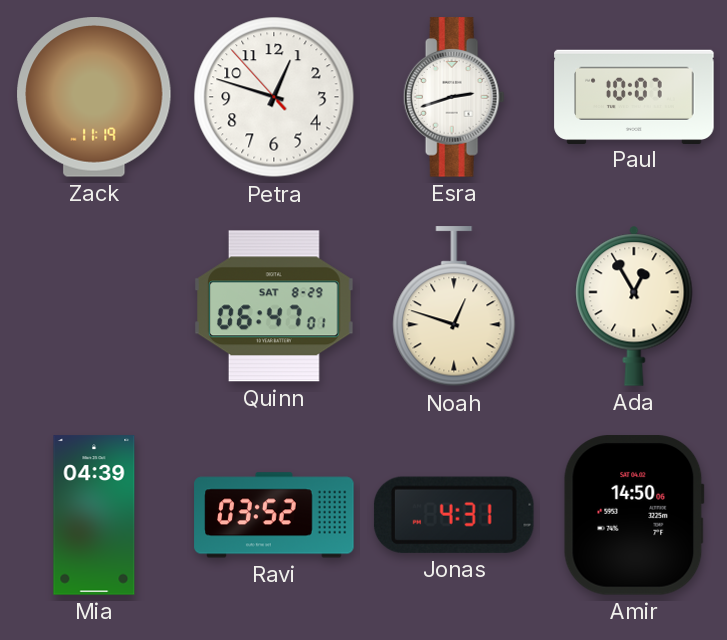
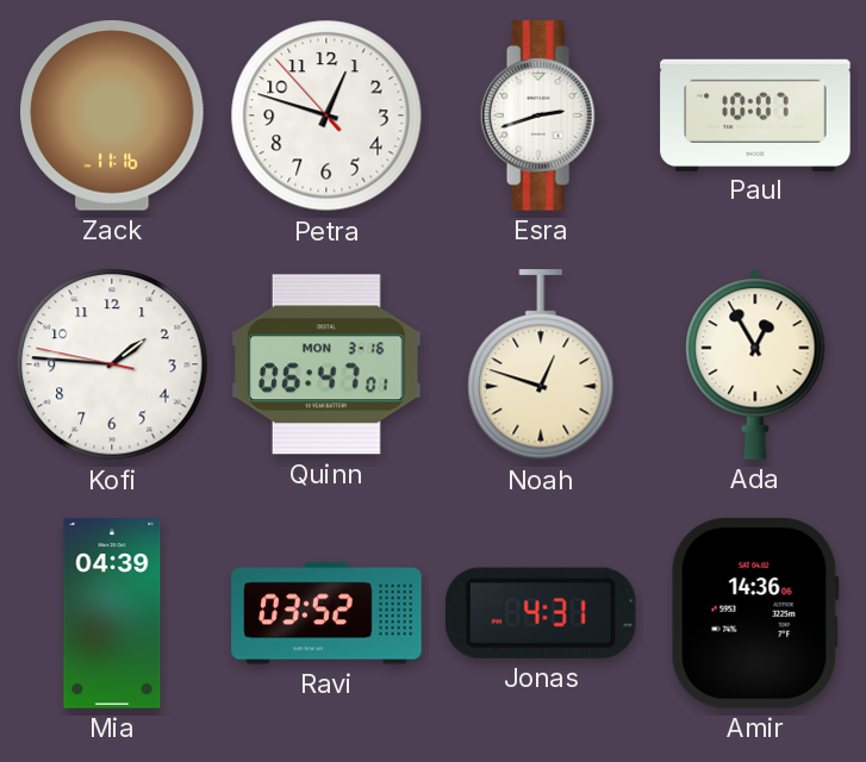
Zack: 11:19 -> 11:16 (112, 115)
Kofi: none -> 1:45 (112, 364)
Quinn date: SAT 8-29 -> MON 3-16 (326, 364)
Amir: 14:50 -> 14:36 (755, 613)
